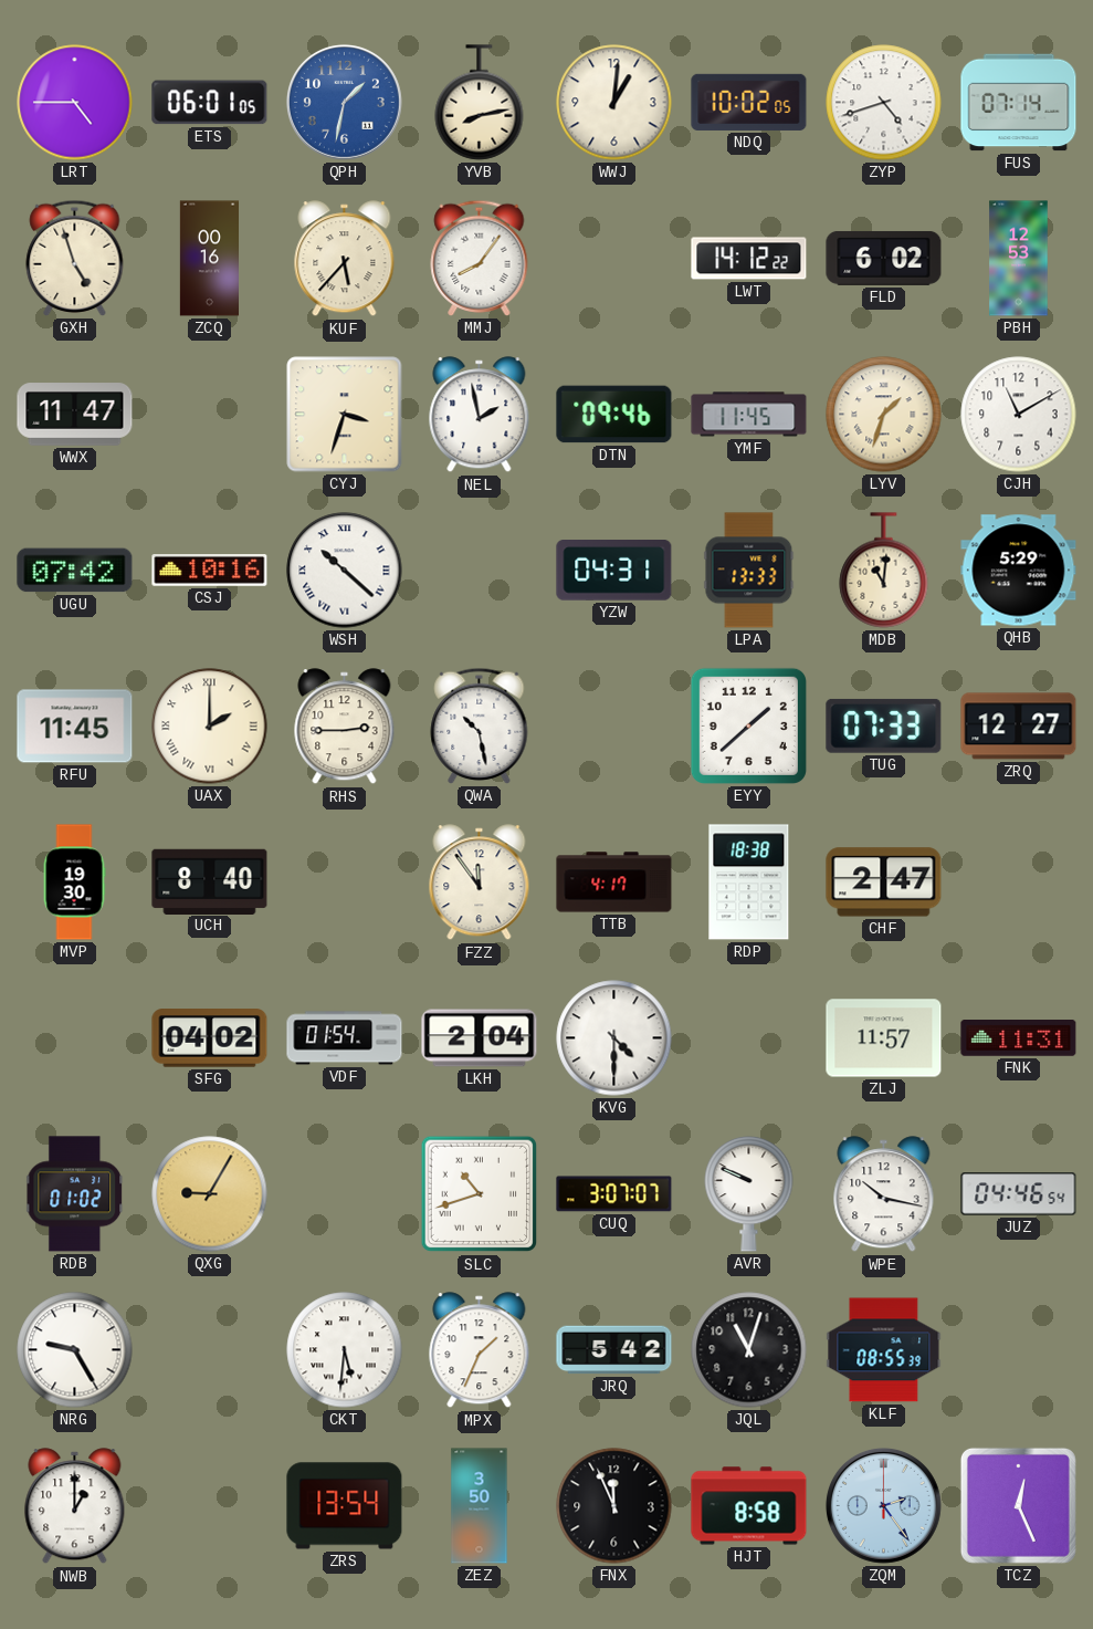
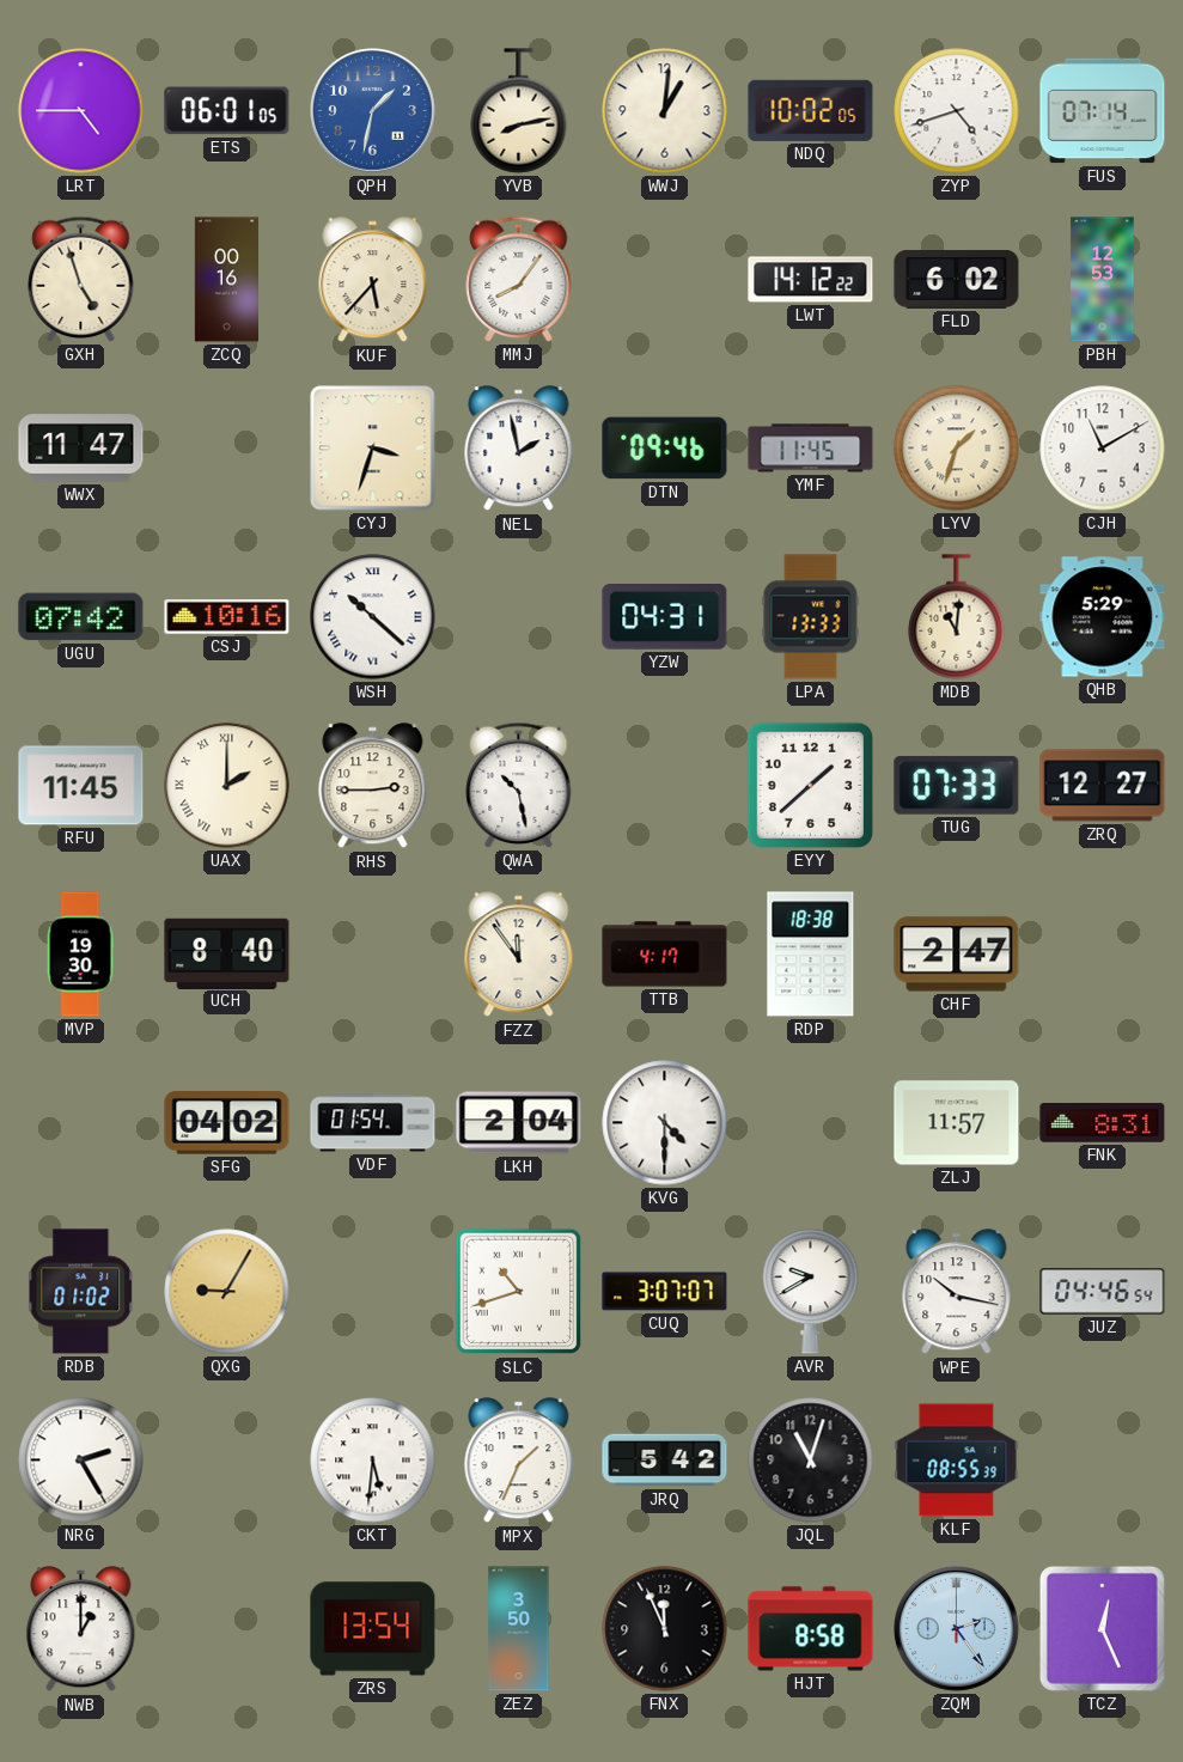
FNK: 11:31 -> 8:31 (1103, 1123)
AVR: 9:49 -> 9:40 (811, 1291)
NRG: 9:25 -> 2:25 (81, 1461)
